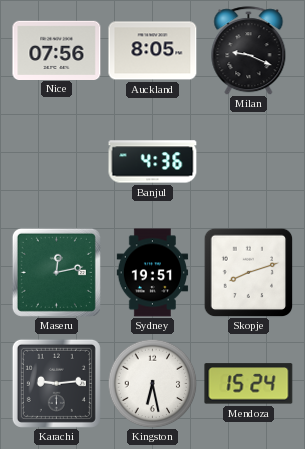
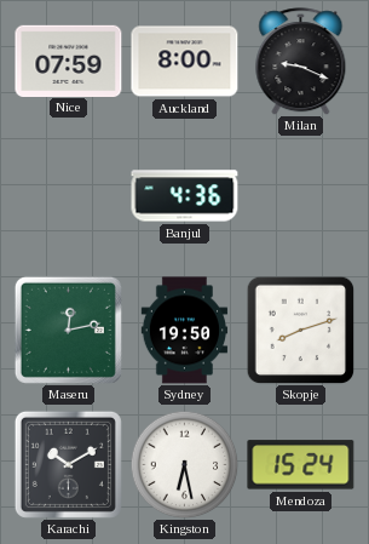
Nice: 07:56 -> 07:59 (69, 61)
Auckland: 8:05 -> 8:00 (185, 62)
Sydney: 19:51 -> 19:50 (185, 331)
Karachi: 9:14 -> 10:10 (68, 464)
